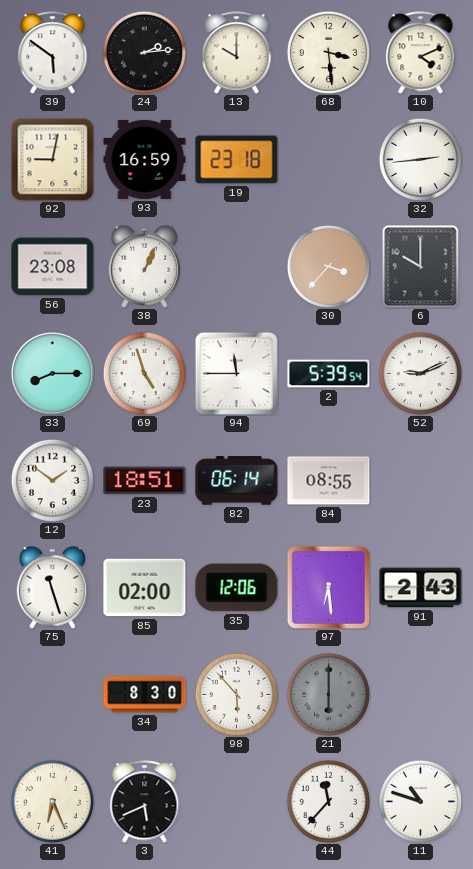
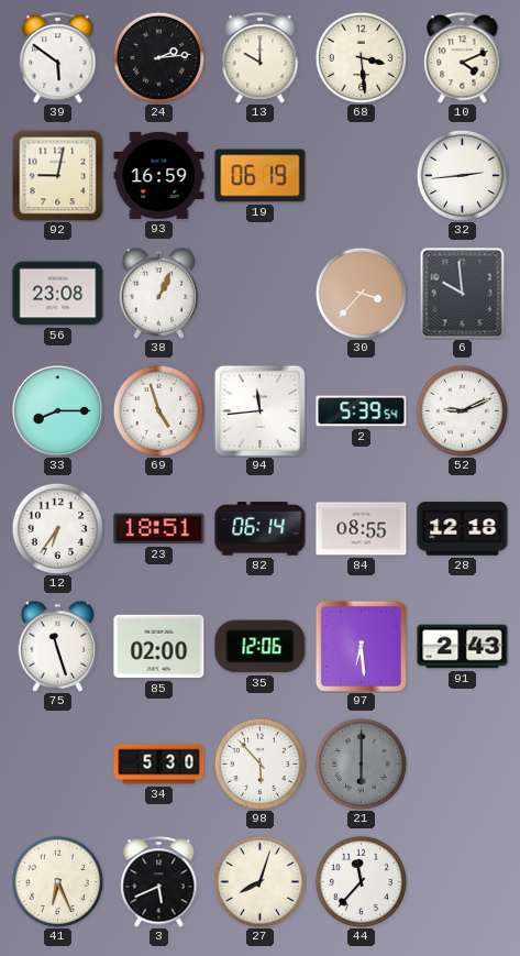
19: 23:18 -> 06:19 (261, 176)
6: 10:00 -> 9:59 (463, 293)
94: 11:45 -> 11:44 (259, 410)
12: 1:51 -> 6:36 (57, 528)
28: none -> 12:18 (463, 529)
34: 8:30 -> 5:30 (159, 765)
27: none -> 8:03 (259, 881)
11: 10:48 -> none (420, 801)
